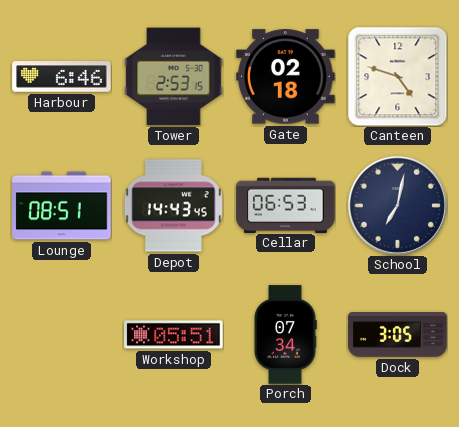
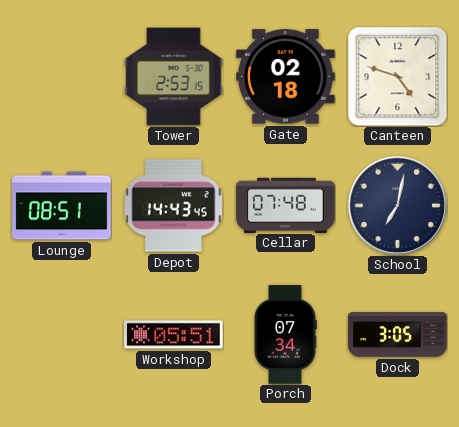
Harbour: 6:46 -> none (62, 77)
Cellar: 06:53 -> 07:48 (286, 205)
